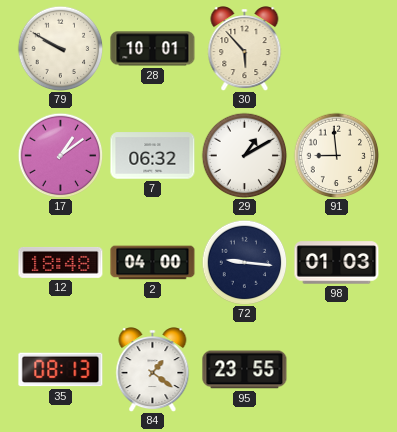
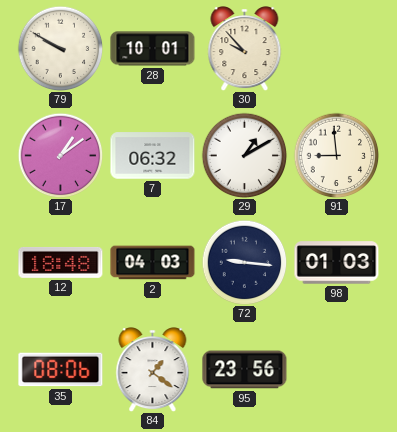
30: 5:53 -> 9:53 (245, 49)
2: 04:00 -> 04:03 (153, 263)
35: 08:13 -> 08:06 (61, 370)
95: 23:55 -> 23:56 (245, 370)
